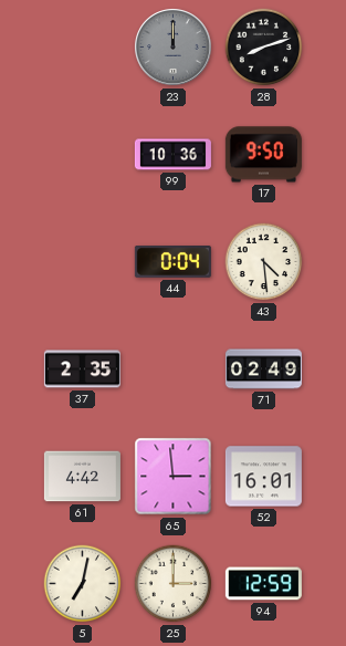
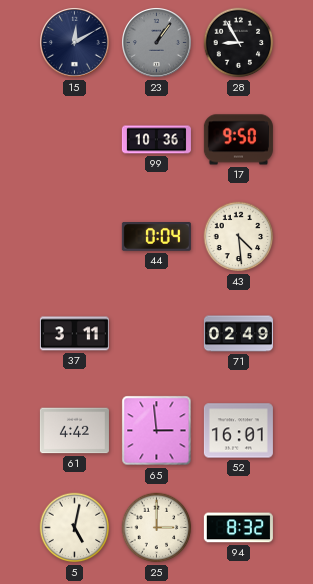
15: none -> 12:10 (75, 43)
23: 12:00 -> 1:06 (157, 43)
28: 8:12 -> 8:55 (239, 43)
37: 2:35 -> 3:11 (74, 334)
5: 7:02 -> 5:02 (75, 528)
94: 12:59 -> 8:32 (238, 528)
